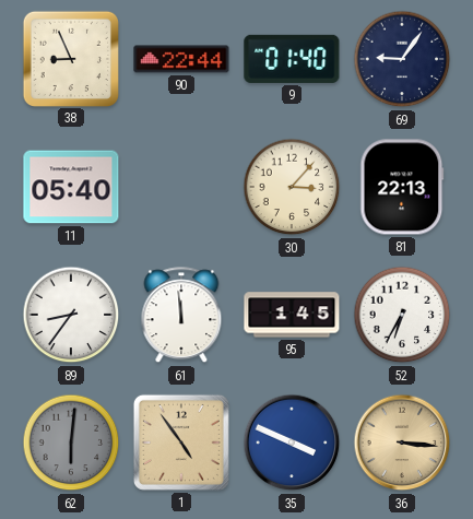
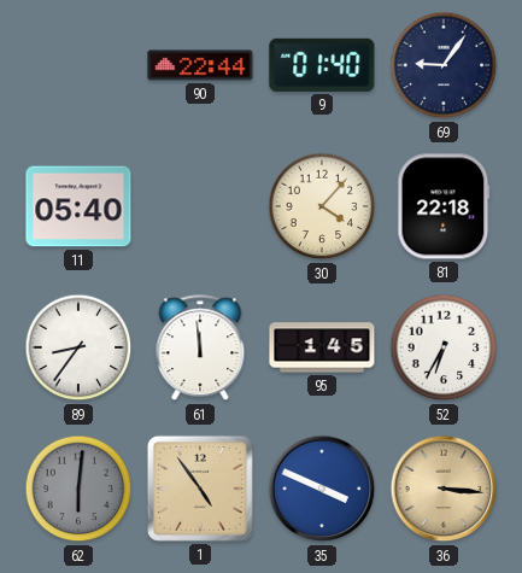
38: 8:56 -> none (70, 58)
30: 3:07 -> 4:07 (322, 206)
81: 22:13 -> 22:18 (444, 206)
